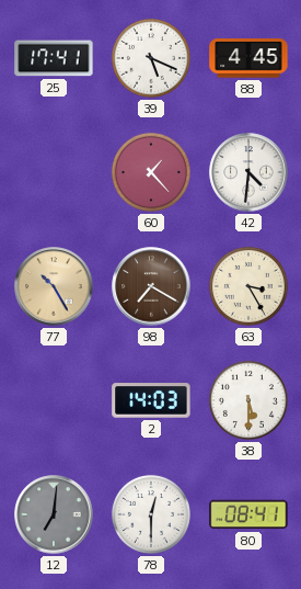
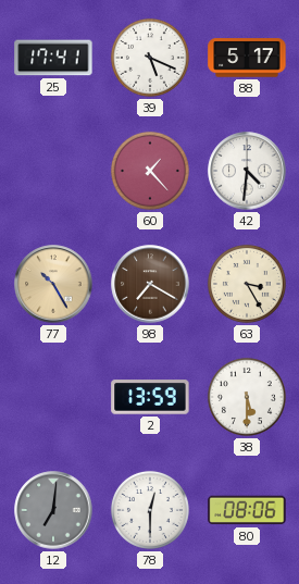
88: 4:45 -> 5:17 (247, 58)
2: 14:03 -> 13:59 (150, 397)
80: 08:41 -> 08:06 (247, 510)
